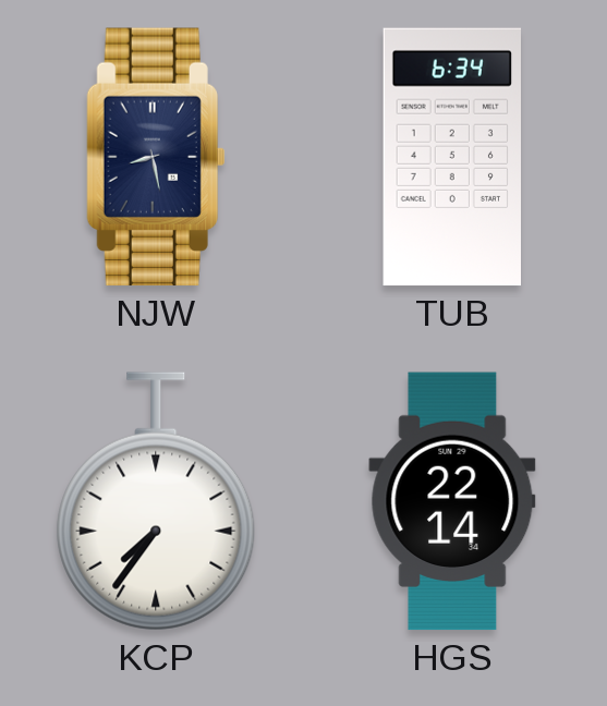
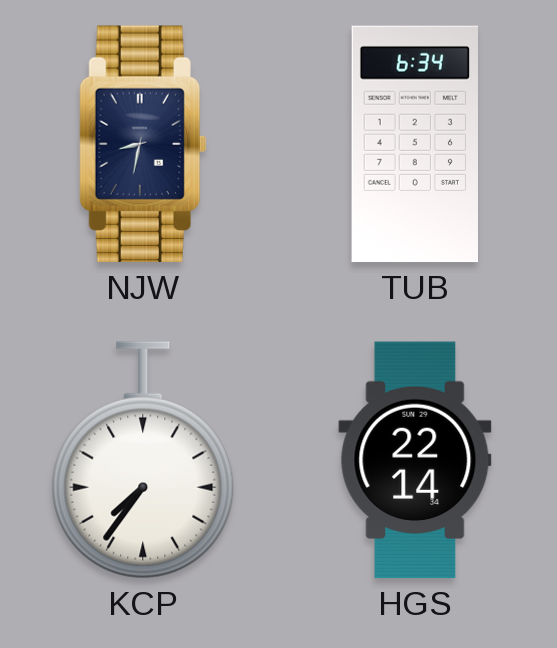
NJW: 8:28 -> 8:32 (143, 144)
